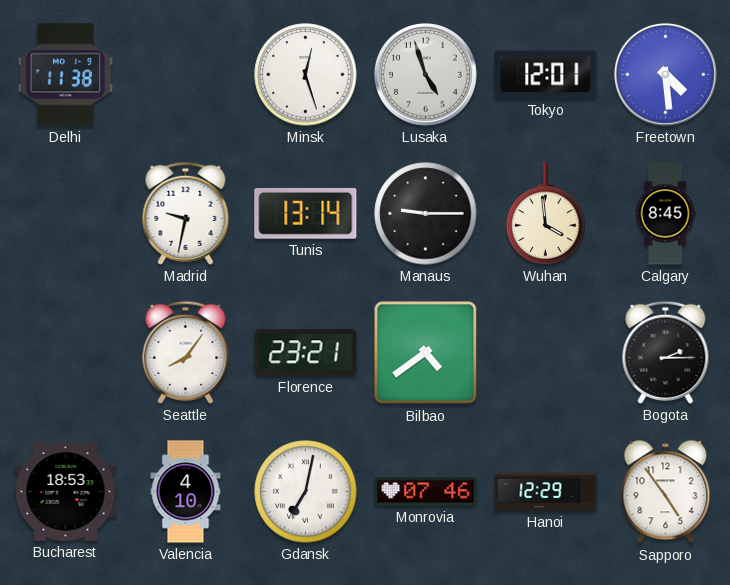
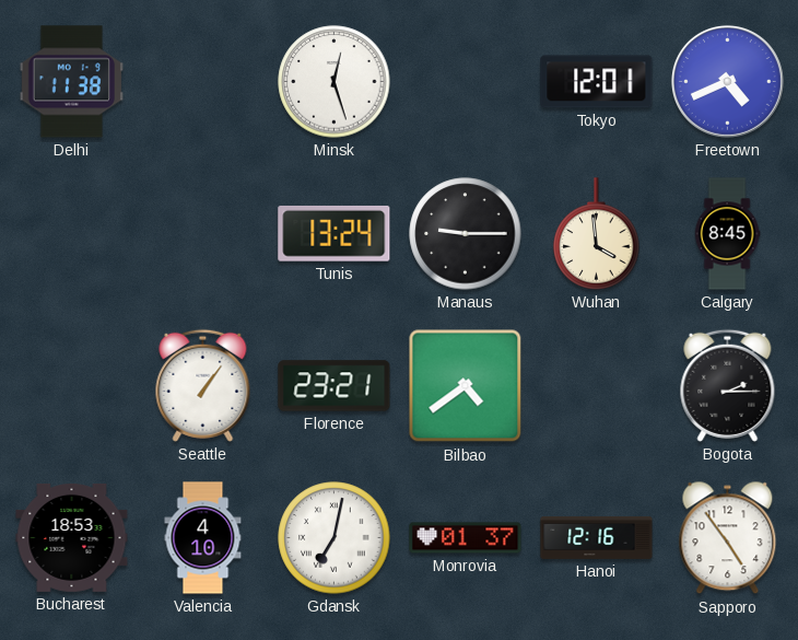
Lusaka: 4:57 -> none (425, 74)
Freetown: 4:29 -> 4:41 (727, 81)
Madrid: 9:32 -> none (186, 213)
Tunis: 13:14 -> 13:24 (335, 233)
Seattle: 8:06 -> 1:06 (203, 385)
Monrovia: 07:46 -> 01:37 (466, 538)
Hanoi: 12:29 -> 12:16 (597, 537)
